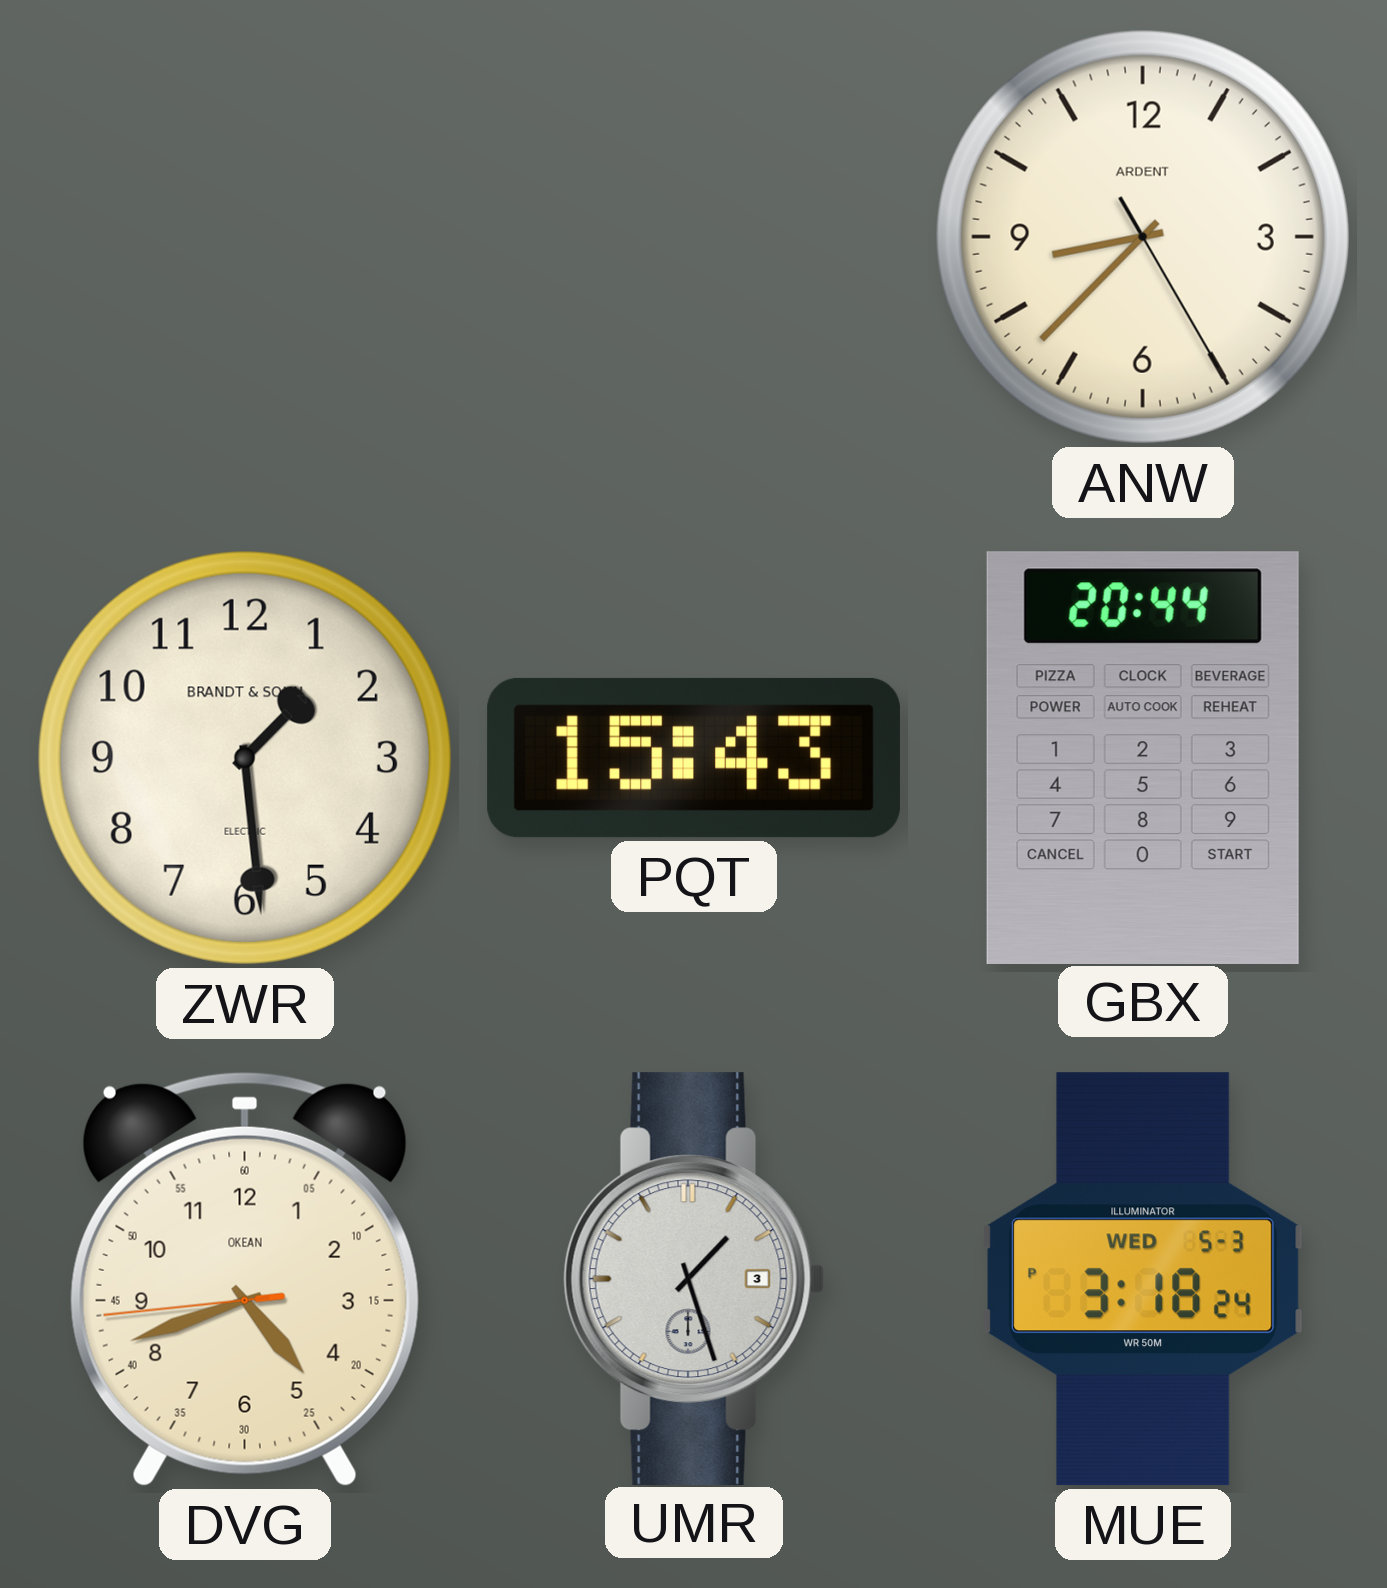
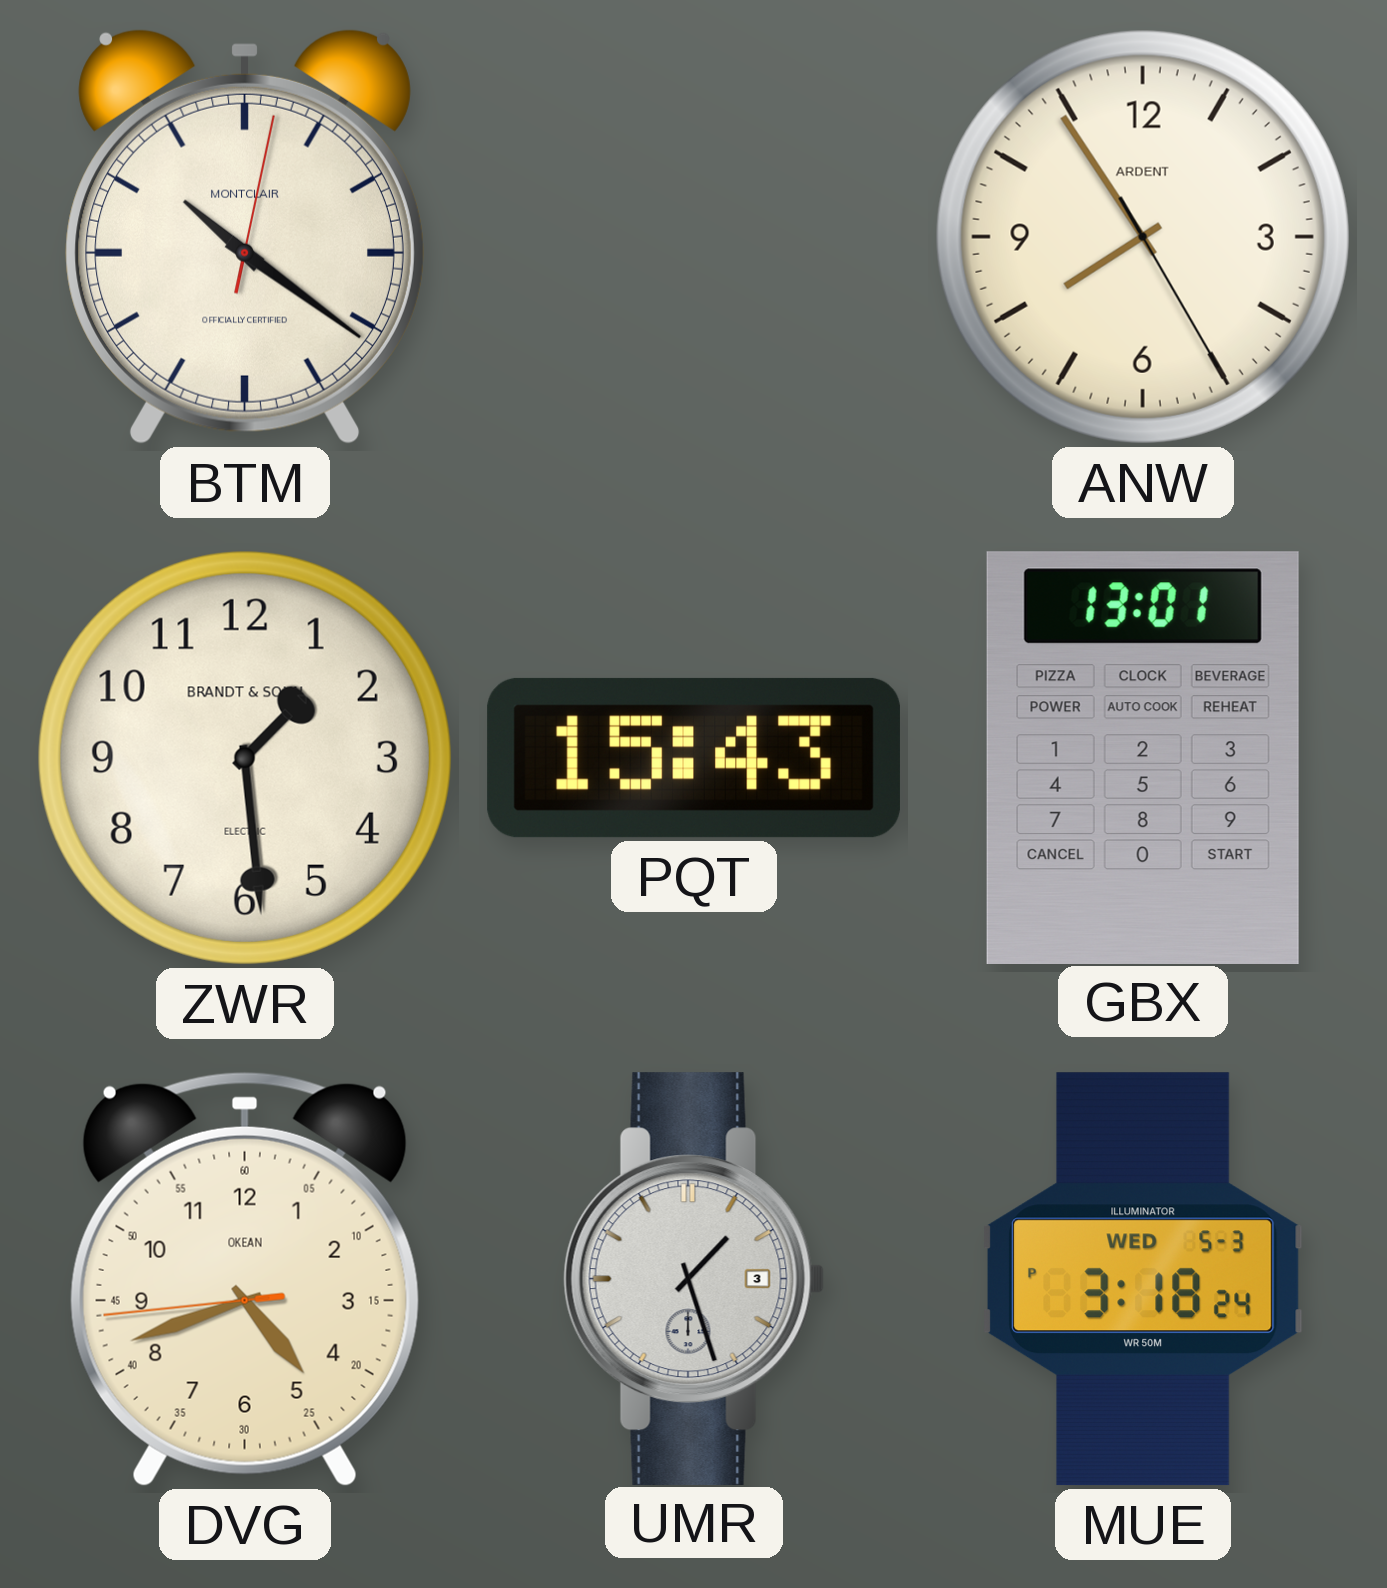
BTM: none -> 10:21 (245, 237)
ANW: 8:37 -> 7:54 (1143, 237)
GBX: 20:44 -> 13:01 (1143, 757)
